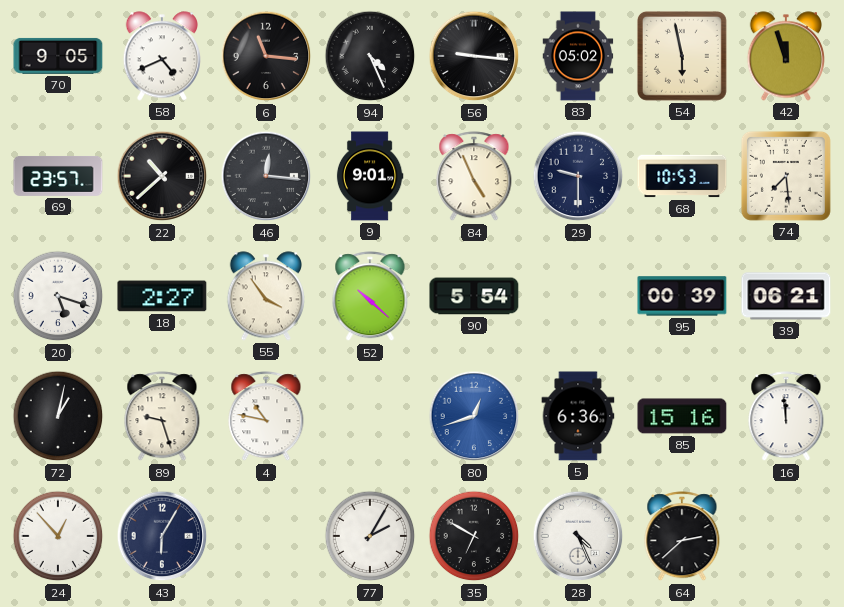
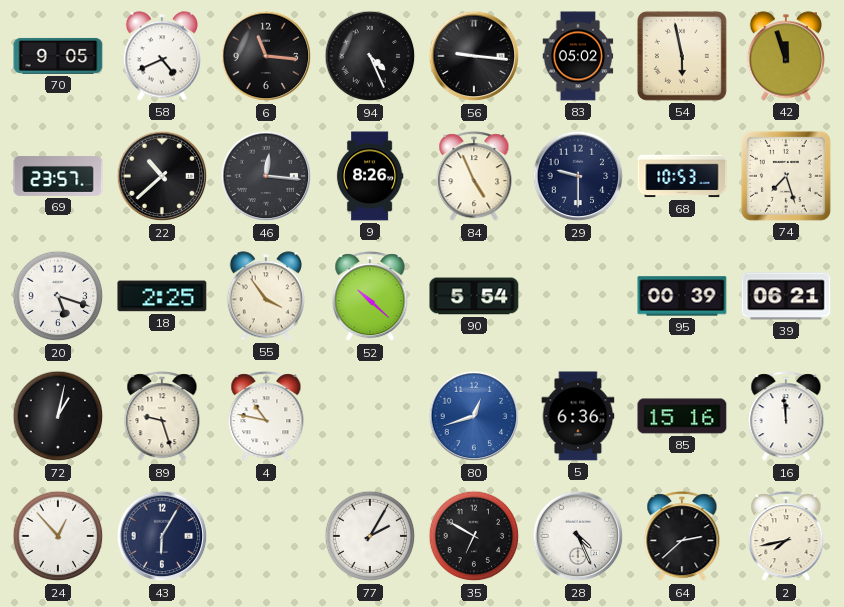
9: 9:01 -> 8:26 (370, 176)
74: 7:29 -> 7:27 (786, 176)
18: 2:27 -> 2:25 (162, 296)
2: none -> 7:43 (786, 537)
